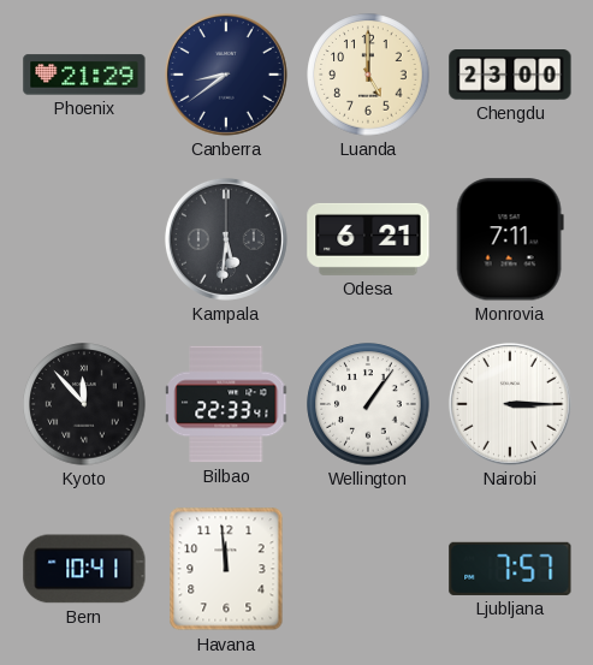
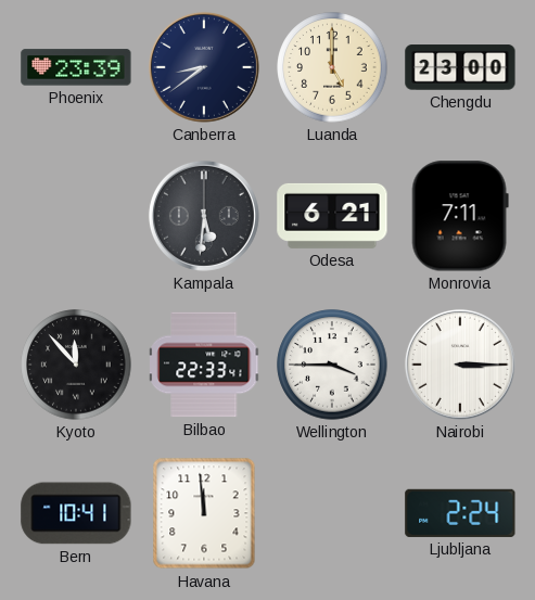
Phoenix: 21:29 -> 23:39 (76, 67)
Wellington: 1:06 -> 3:45 (332, 365)
Ljubljana: 7:57 -> 2:24 (460, 513)
